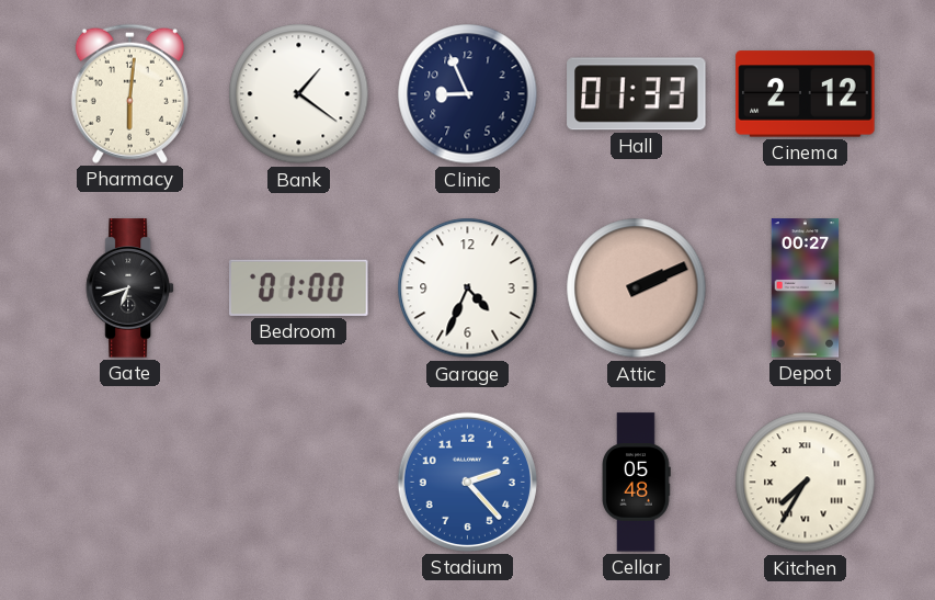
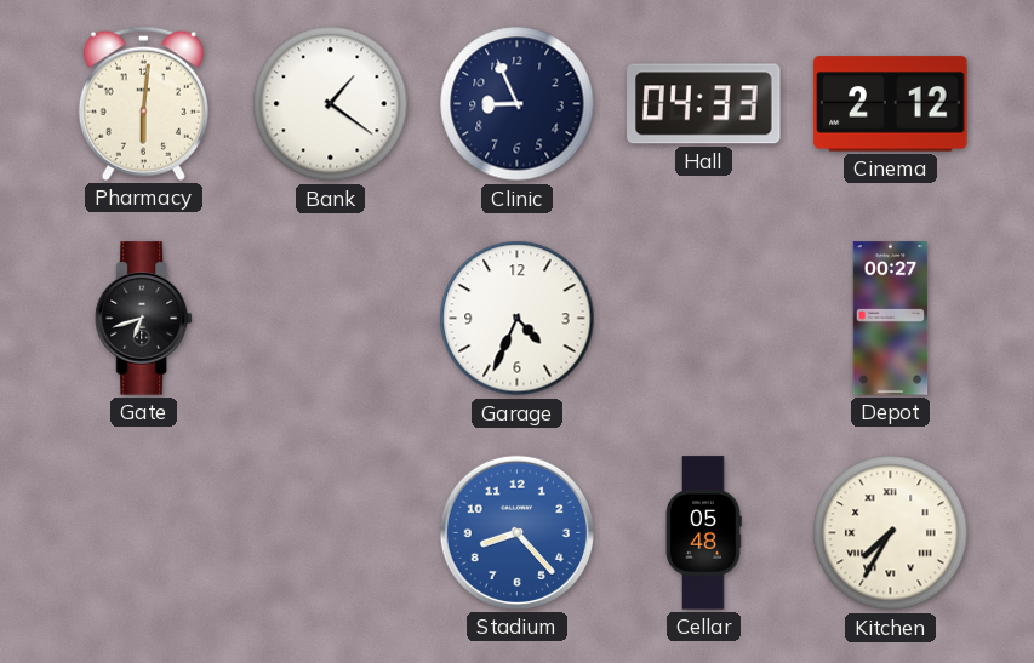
Hall: 01:33 -> 04:33 (704, 104)
Bedroom: 01:00 -> none (299, 287)
Attic: 2:11 -> none (637, 288)
Stadium: 2:23 -> 8:23 (516, 532)
